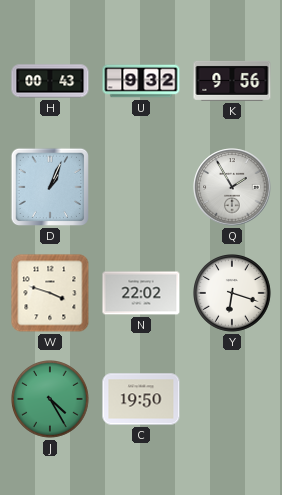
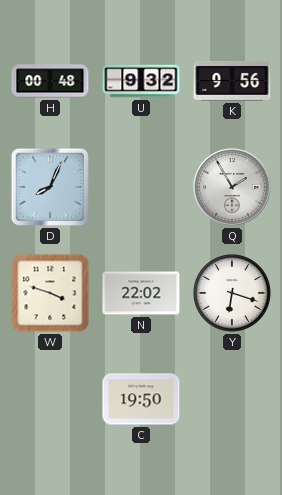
H: 00:43 -> 00:48 (50, 81)
D: 1:04 -> 8:04 (50, 187)
J: 4:25 -> none (51, 400)
